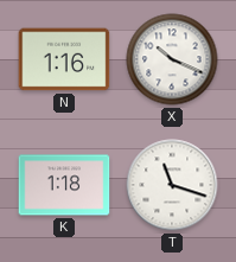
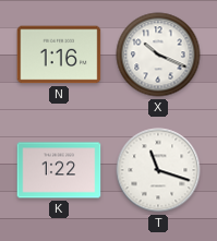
K: 1:18 -> 1:22 (59, 170)
